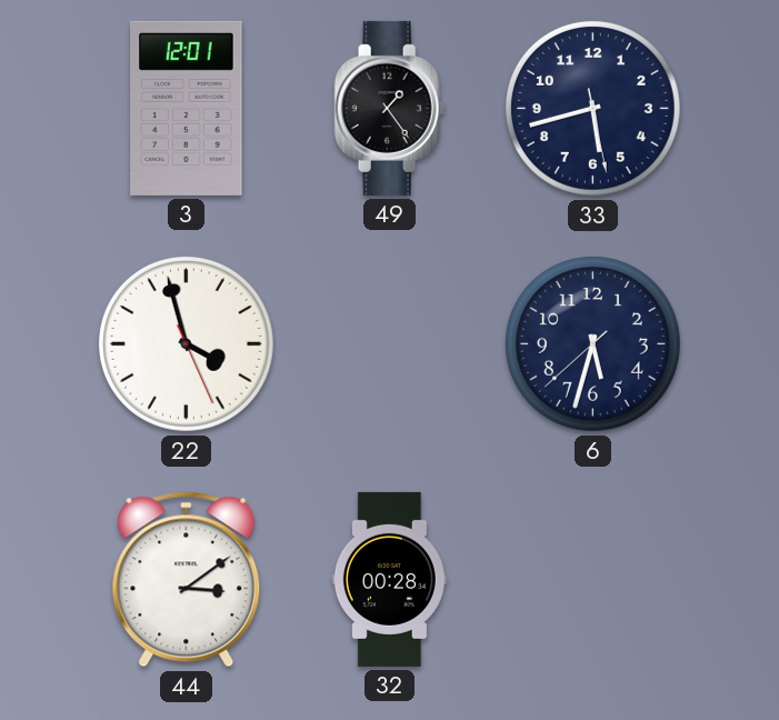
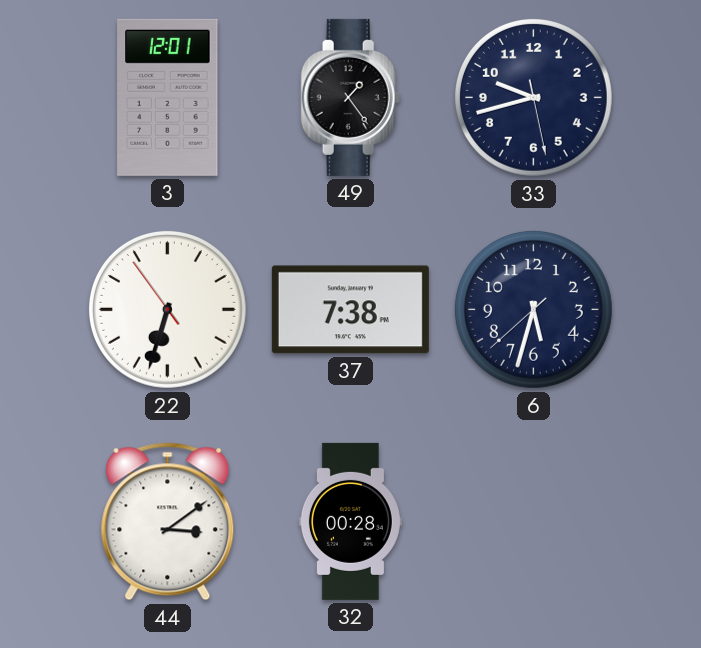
33: 5:42 -> 9:42 (533, 97)
22: 3:57 -> 6:32 (167, 309)
37: none -> 7:38 (350, 310)
